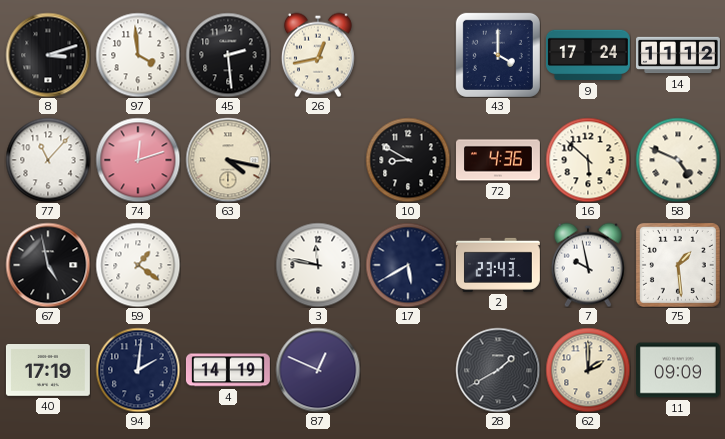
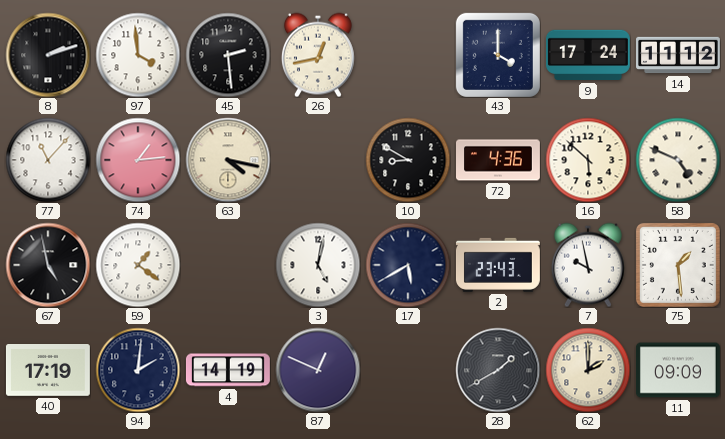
8: 3:12 -> 2:12 (48, 55)
74: 12:12 -> 1:14 (138, 160)
3: 11:47 -> 5:02 (318, 265)
